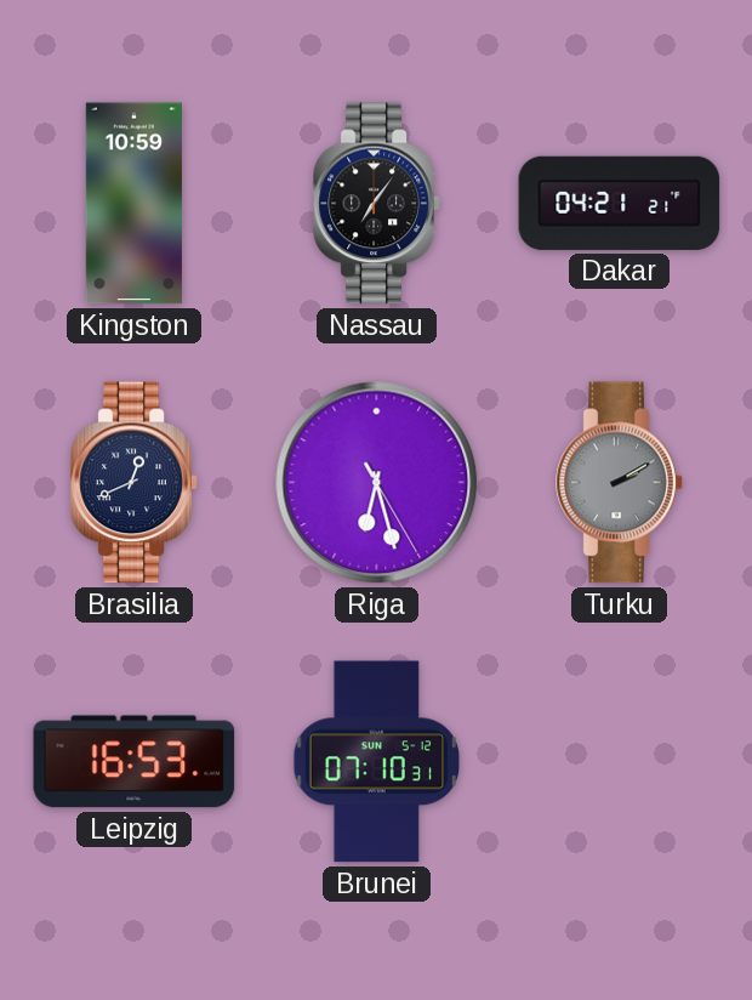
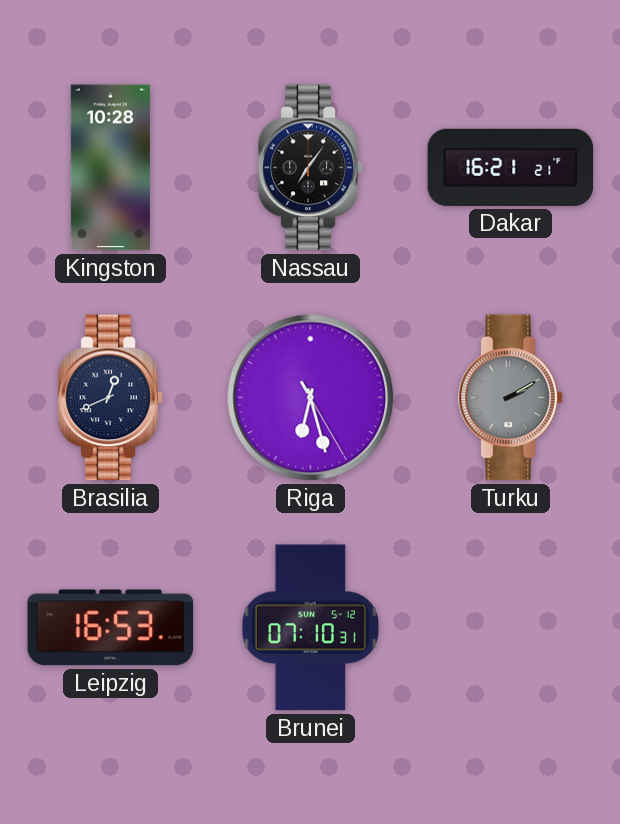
Kingston: 10:59 -> 10:28 (110, 168)
Dakar: 04:21 -> 16:21 (511, 167)
